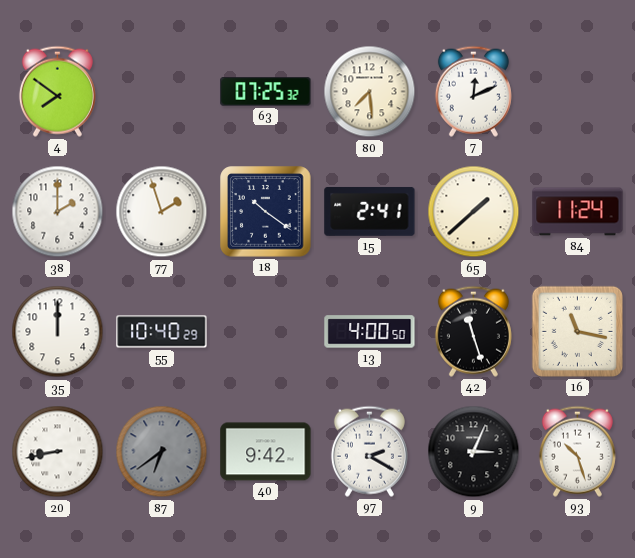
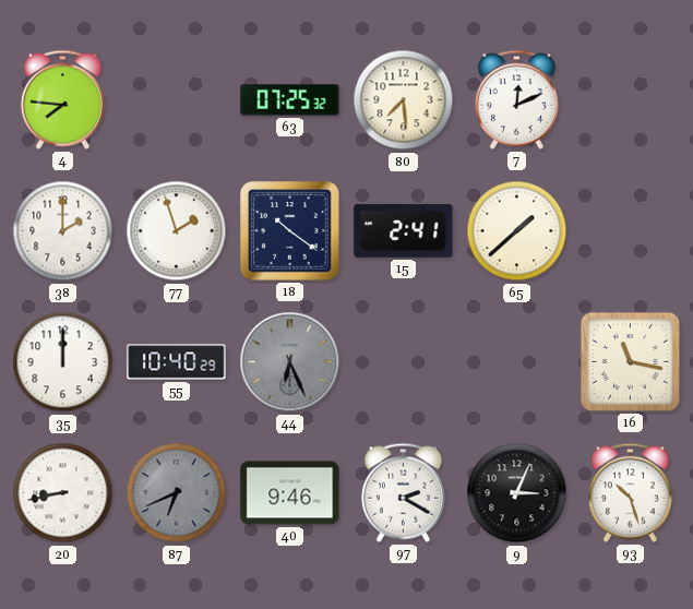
4: 7:51 -> 7:46 (62, 99)
84: 11:24 -> none (578, 212)
44: none -> 6:26 (290, 362)
13: 4:00 -> none (370, 332)
42: 11:27 -> none (473, 331)
87: 6:39 -> 6:41 (177, 493)
40: 9:42 -> 9:46 (290, 493)
